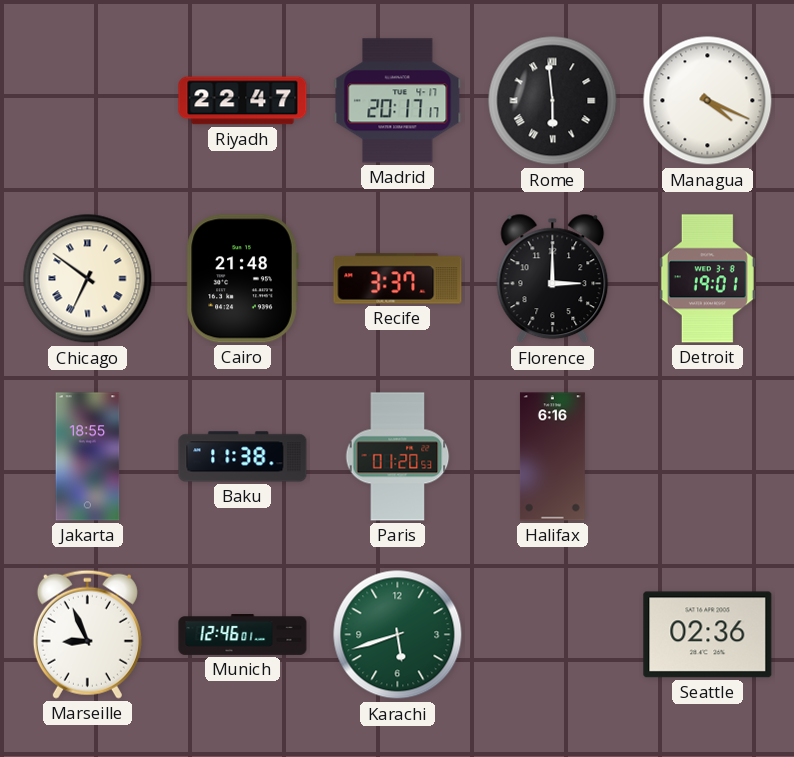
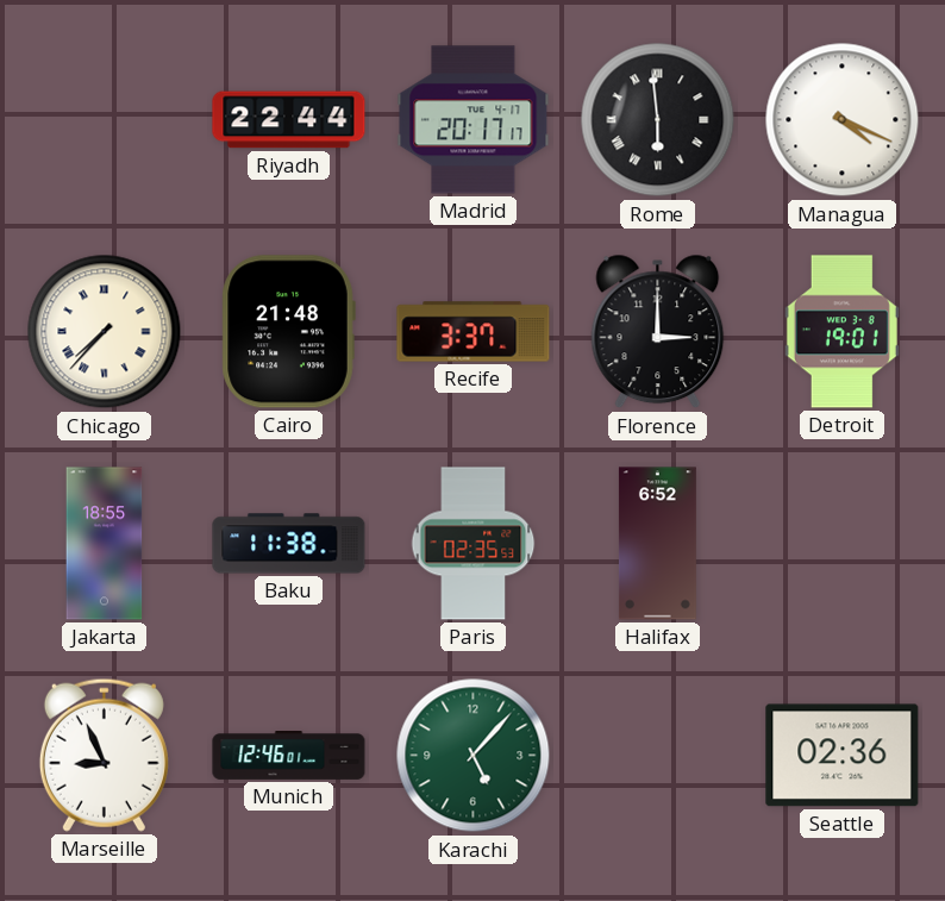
Riyadh: 22:47 -> 22:44 (289, 120)
Chicago: 6:51 -> 7:37 (105, 332)
Paris: 01:20 -> 02:35 (474, 544)
Halifax: 6:16 -> 6:52 (657, 544)
Karachi: 5:42 -> 5:07 (474, 756)
